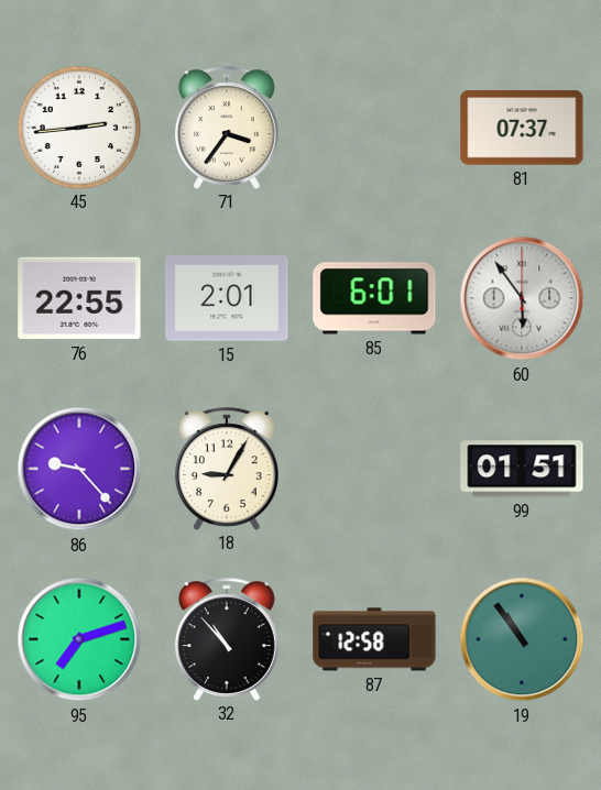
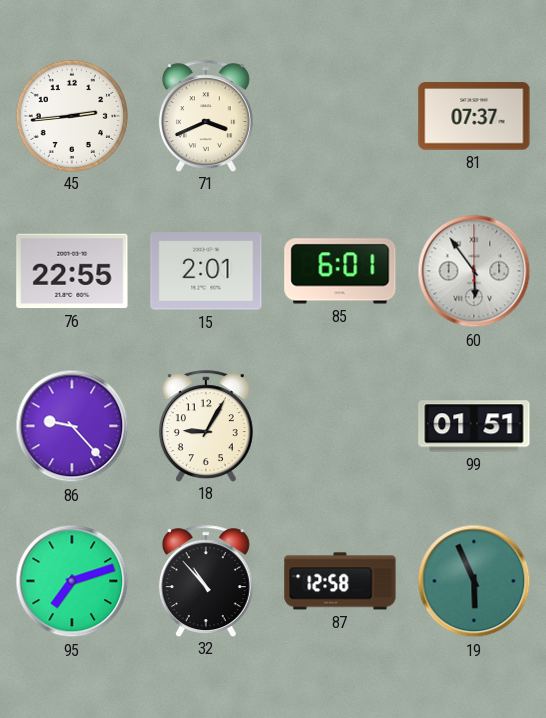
71: 3:36 -> 3:41 (206, 116)
19: 10:54 -> 5:56 (474, 581)
